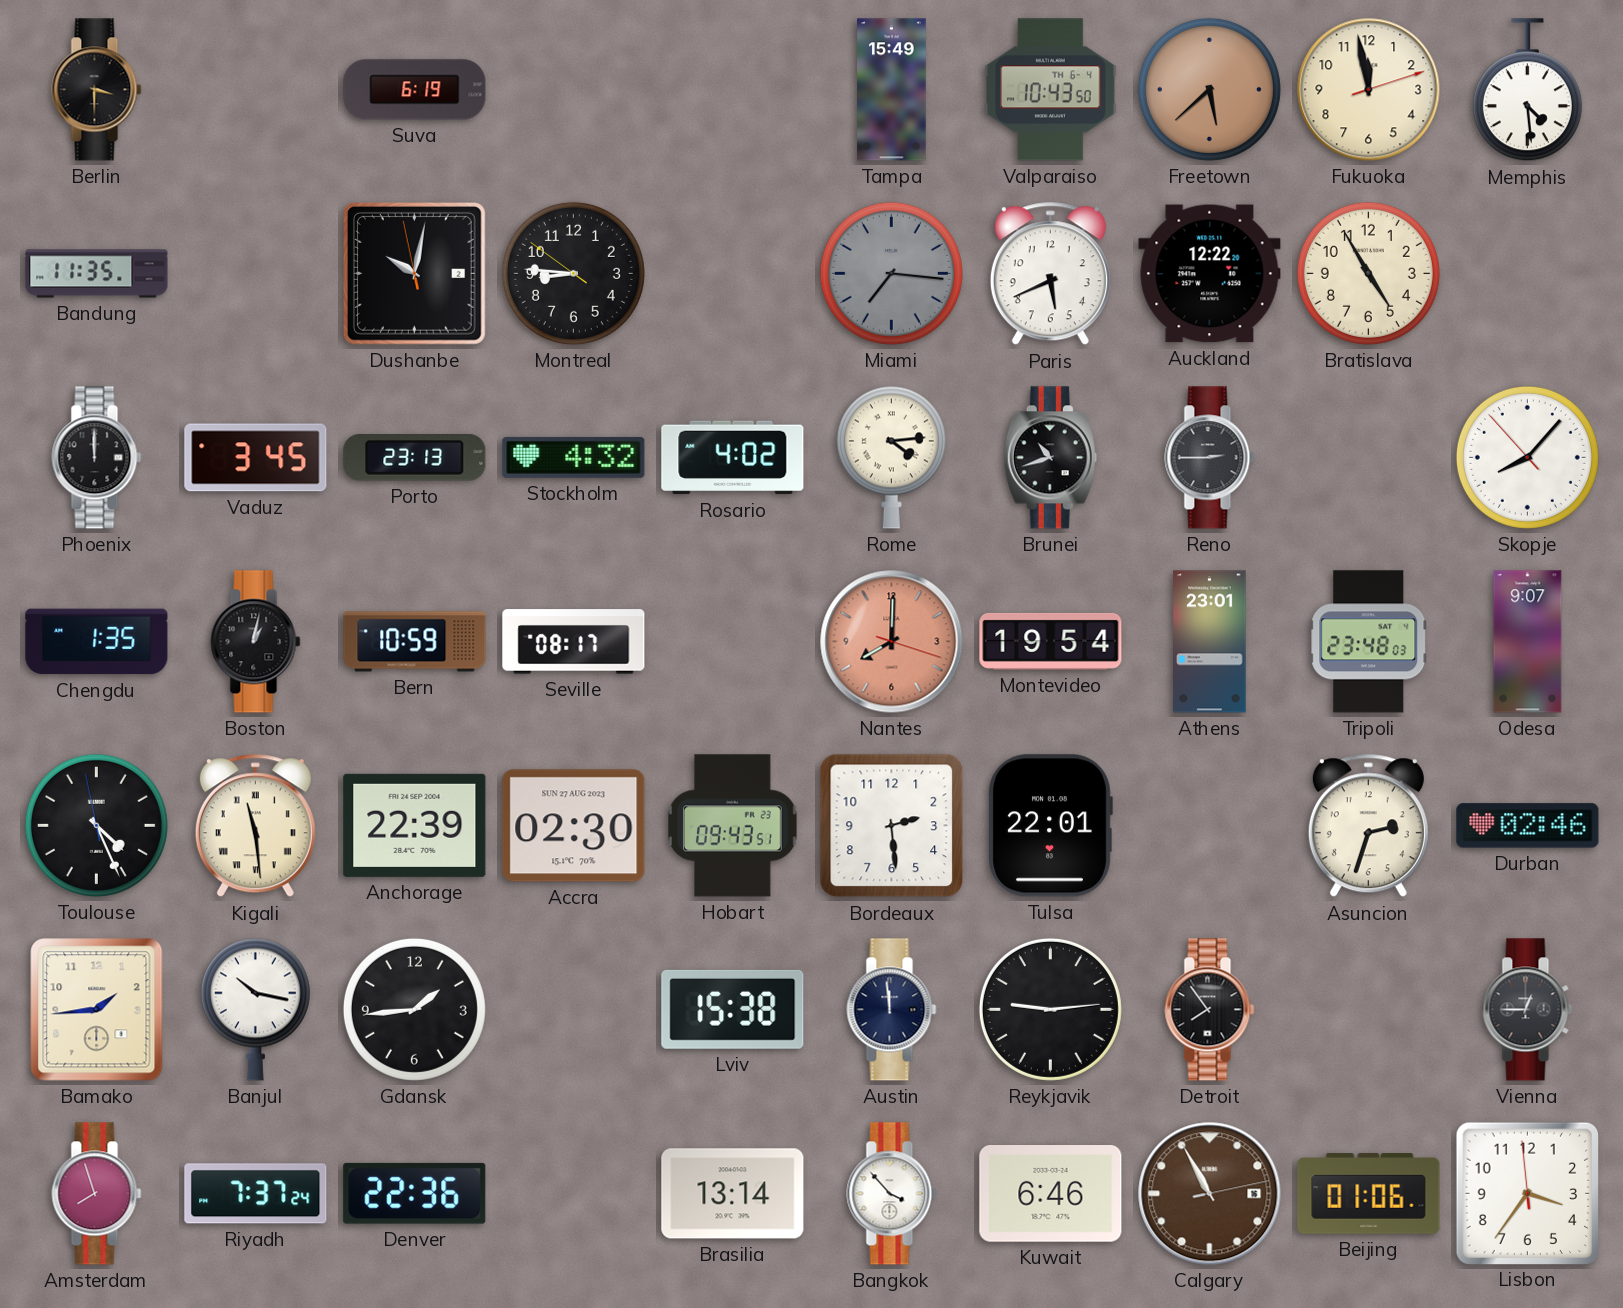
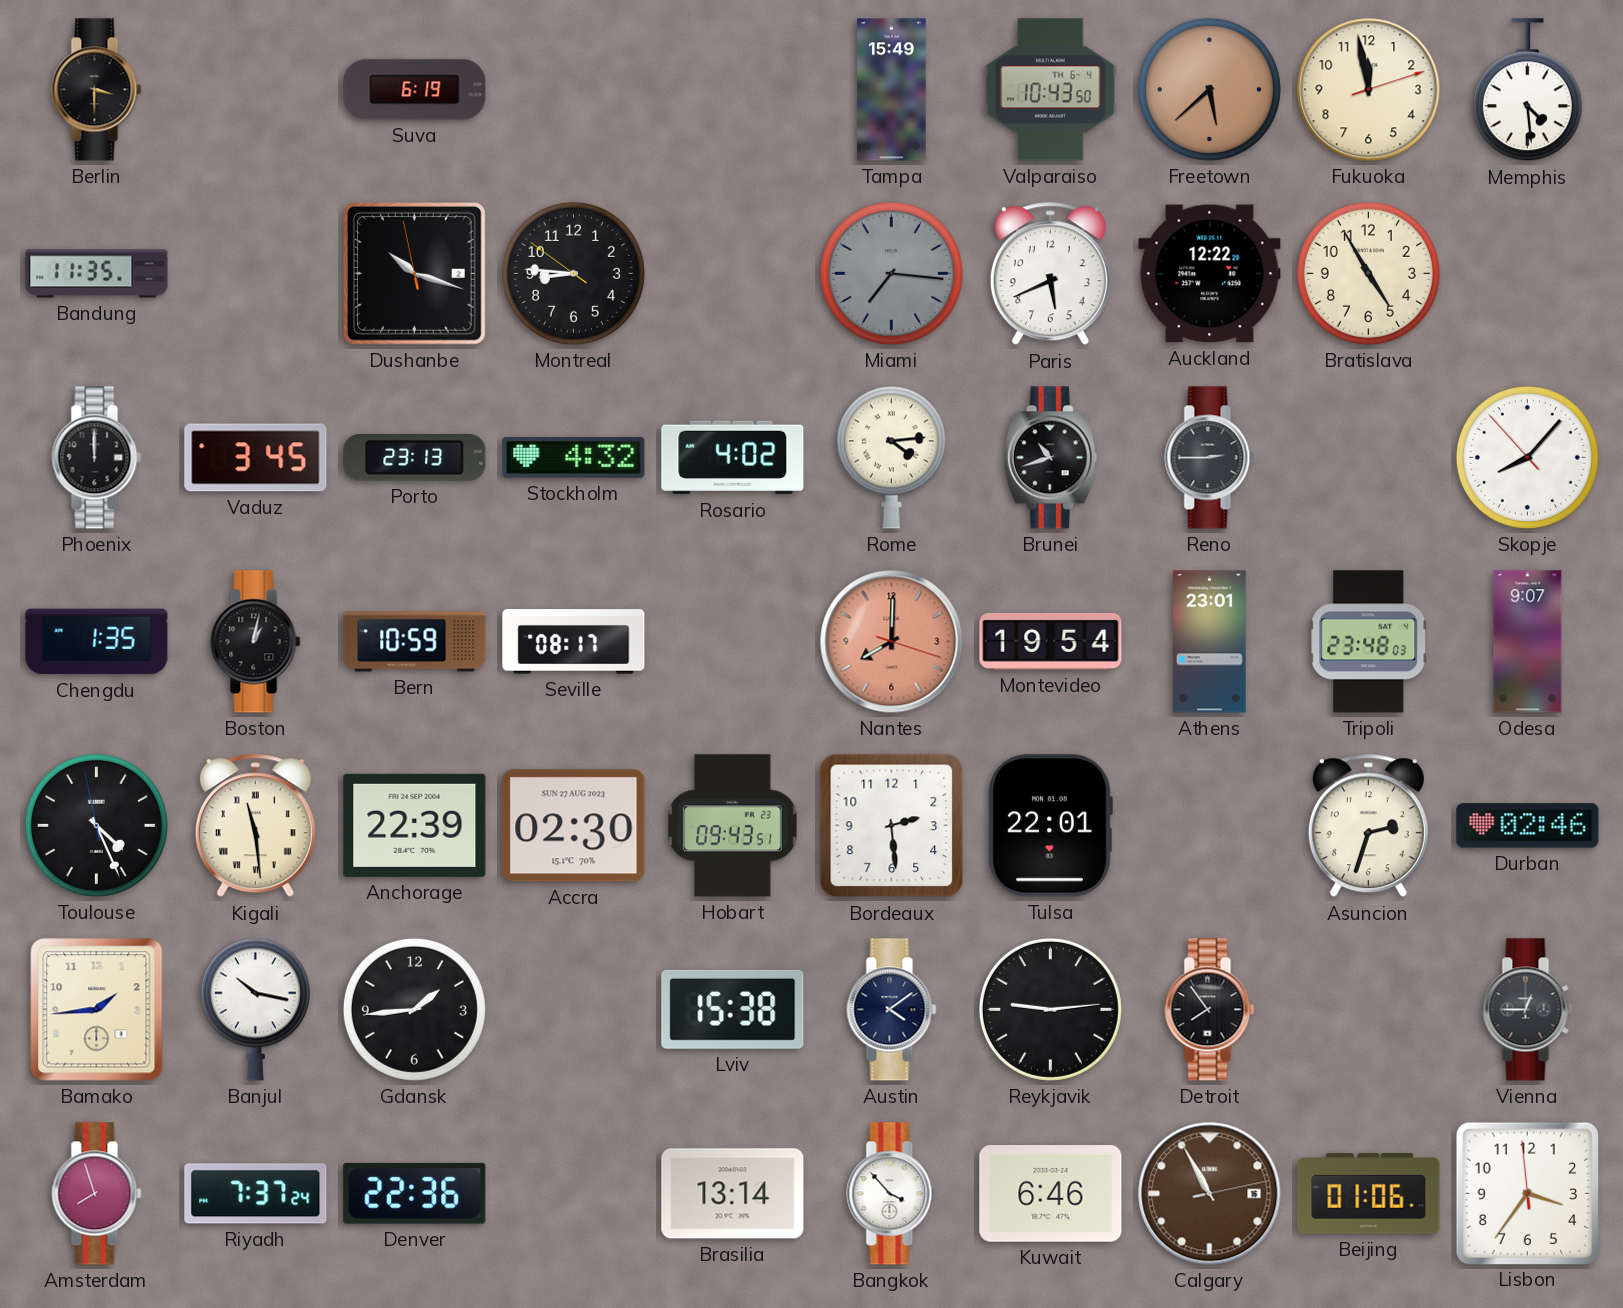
Dushanbe: 10:01 -> 10:17 (414, 273)
Austin: 11:59 -> 4:09 (892, 1010)
